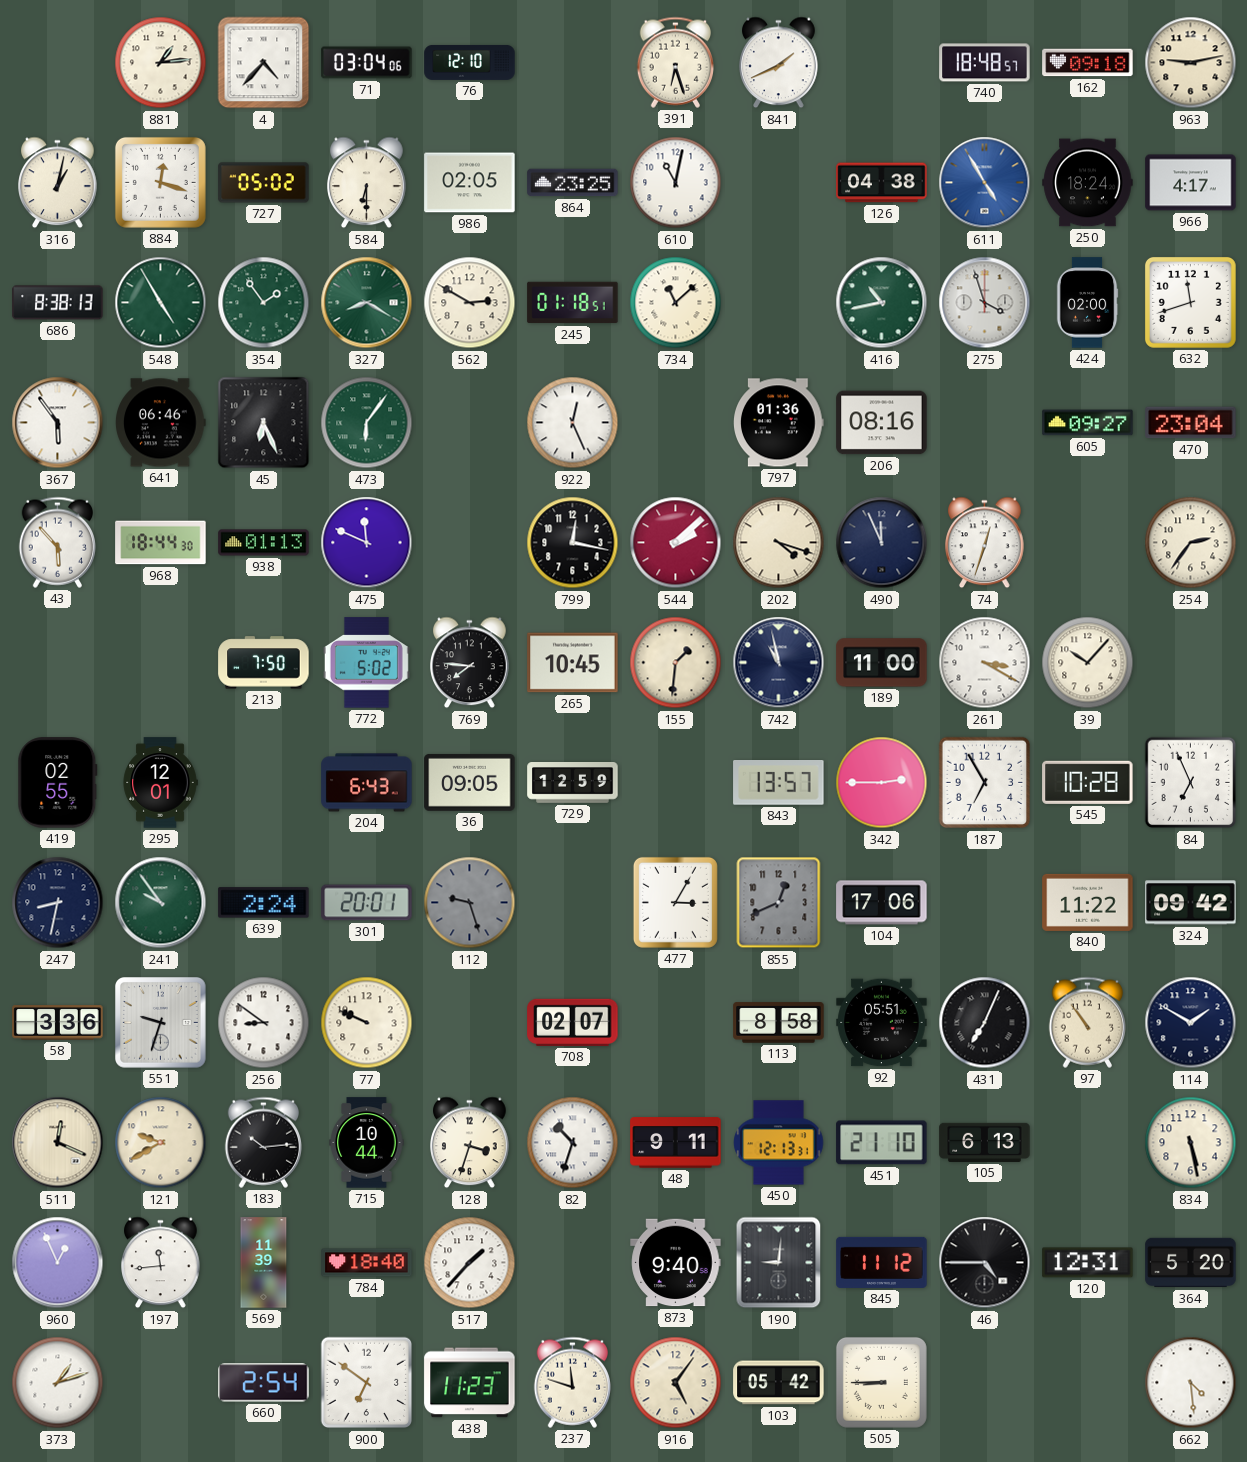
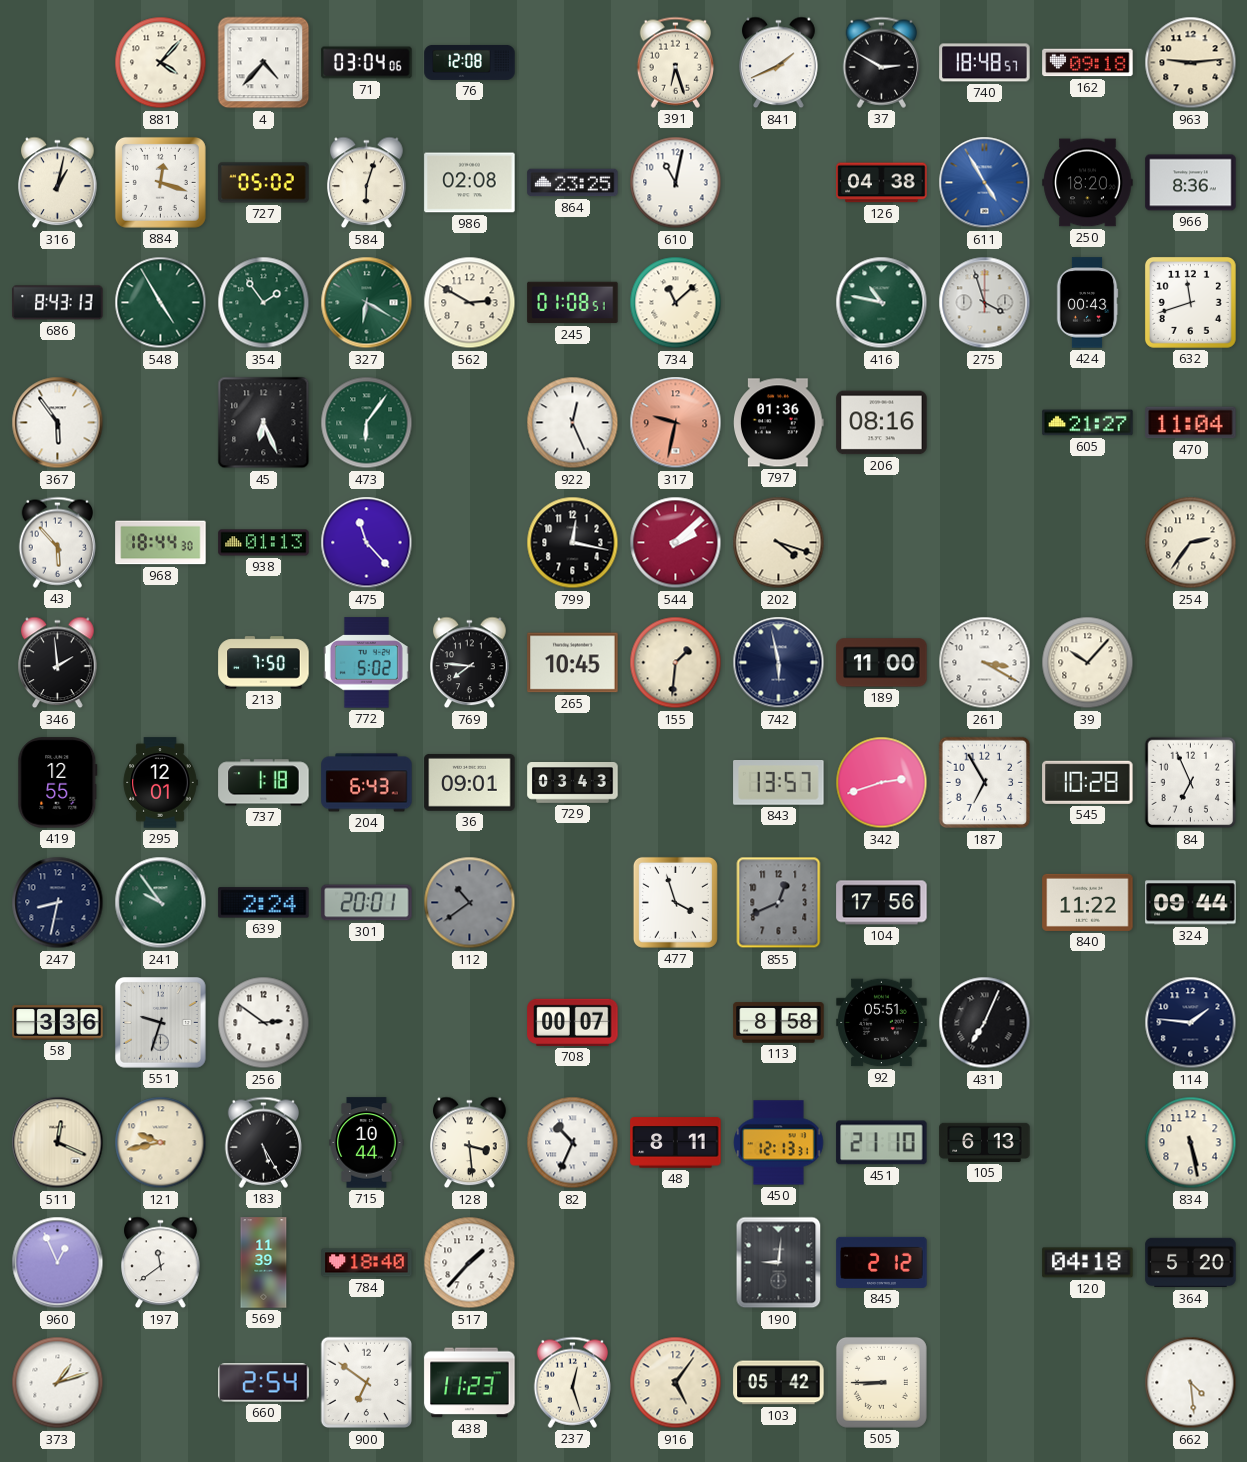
881: 1:14 -> 4:07 (161, 63)
76: 12:10 -> 12:08 (470, 62)
37: none -> 2:50 (881, 62)
963: 9:13 -> 9:14 (1191, 63)
584: 6:30 -> 6:03 (367, 183)
986: 02:05 -> 02:08 (470, 183)
250: 18:24 -> 18:20 (1088, 183)
966: 4:17 -> 8:36 (1191, 183)
686: 8:38 -> 8:43 (58, 303)
327: 8:20 -> 6:20 (367, 303)
245: 01:18 -> 01:08 (573, 303)
416: 10:43 -> 10:47 (882, 303)
424: 02:00 -> 00:43 (1087, 303)
641: 06:46 -> none (161, 423)
317: none -> 9:32 (676, 423)
605: 09:27 -> 21:27 (1088, 423)
470: 23:04 -> 11:04 (1191, 423)
475: 11:49 -> 11:23 (367, 543)
490: 11:56 -> none (882, 543)
74: 12:33 -> none (985, 543)
346: none -> 1:59 (58, 663)
742: 10:58 -> 5:58 (779, 663)
419: 02:55 -> 12:55 (58, 783)
737: none -> 1:18 (264, 783)
36: 09:05 -> 09:01 (470, 782)
729: 12:59 -> 03:43 (573, 783)
342: 2:45 -> 2:42 (882, 783)
112: 9:27 -> 10:39 (470, 903)
477: 3:05 -> 3:57 (675, 902)
104: 17:06 -> 17:56 (882, 903)
324: 09:42 -> 09:44 (1191, 903)
256: 8:51 -> 2:51 (264, 1023)
77: 9:49 -> none (367, 1023)
708: 02:07 -> 00:07 (573, 1022)
97: 10:54 -> none (1087, 1022)
114: 1:50 -> 1:46 (1191, 1023)
121: 9:40 -> 9:43 (161, 1143)
183: 10:14 -> 5:25 (263, 1142)
128: 3:33 -> 3:29 (470, 1143)
82: 10:33 -> 10:34 (573, 1143)
48: 9:11 -> 8:11 (676, 1143)
197: 11:44 -> 11:39 (161, 1263)
873: 9:40 -> none (676, 1263)
845: 11:12 -> 2:12 (882, 1262)
46: 4:45 -> none (985, 1263)
120: 12:31 -> 04:18 (1088, 1263)
237: 11:48 -> 12:27 (572, 1382)
